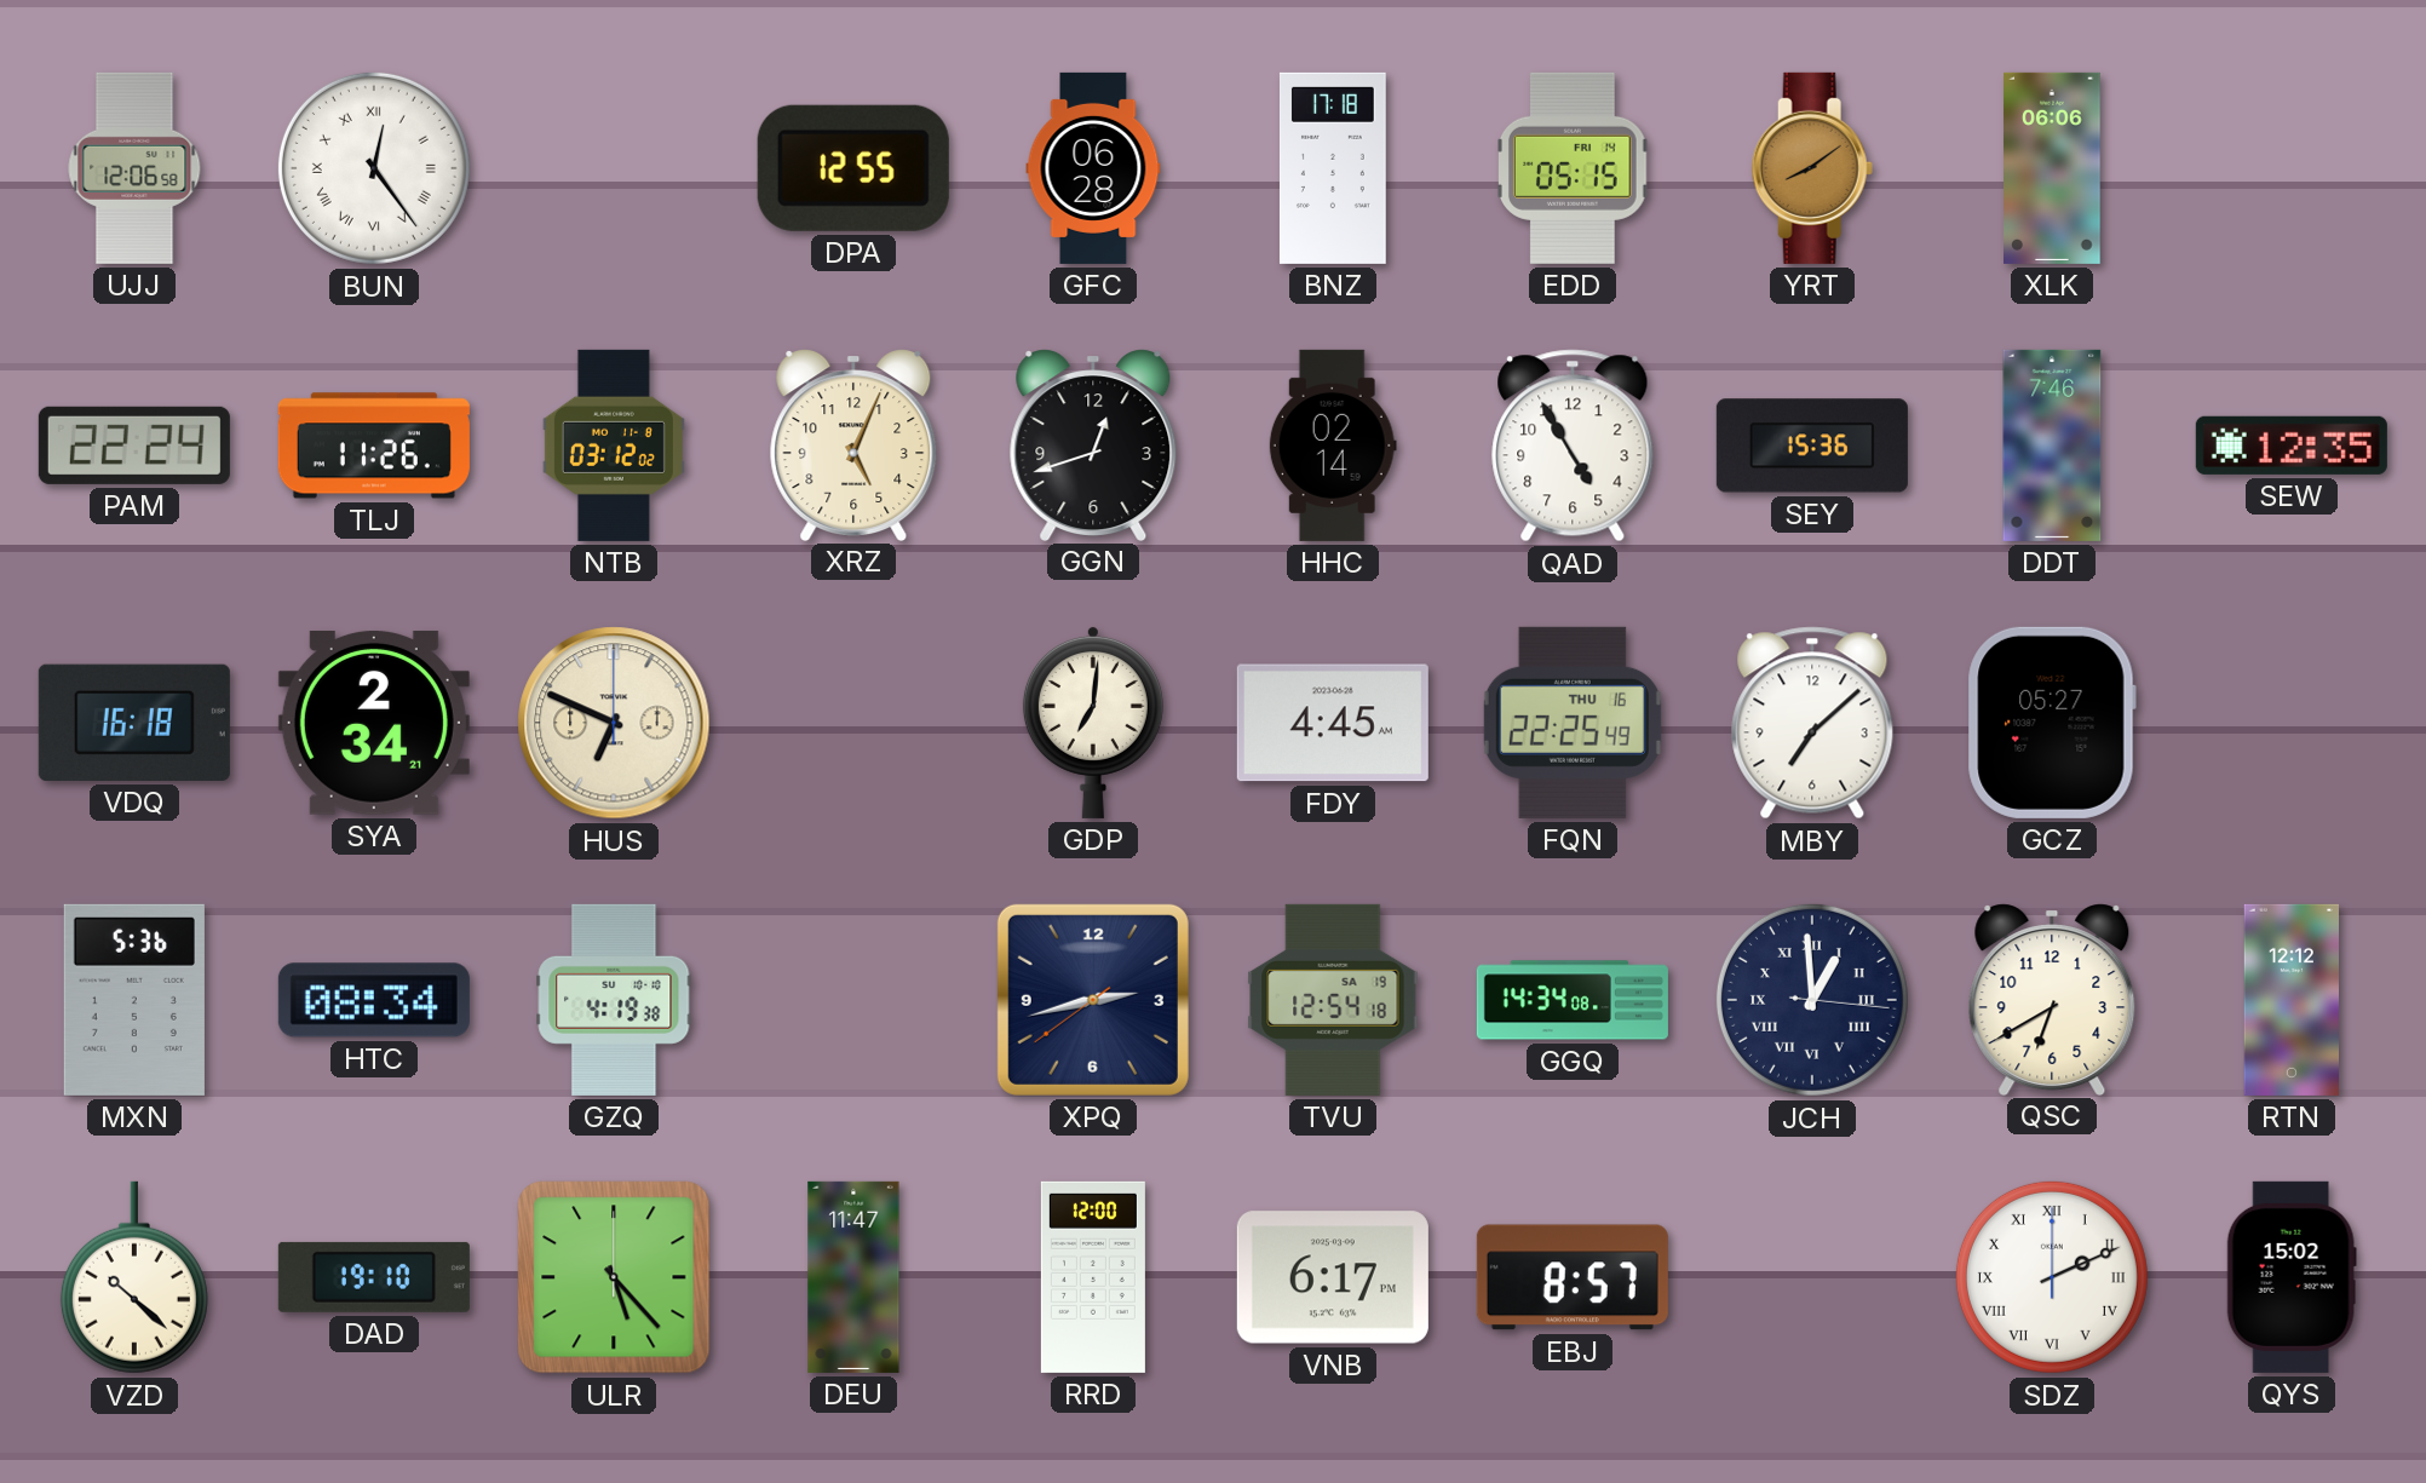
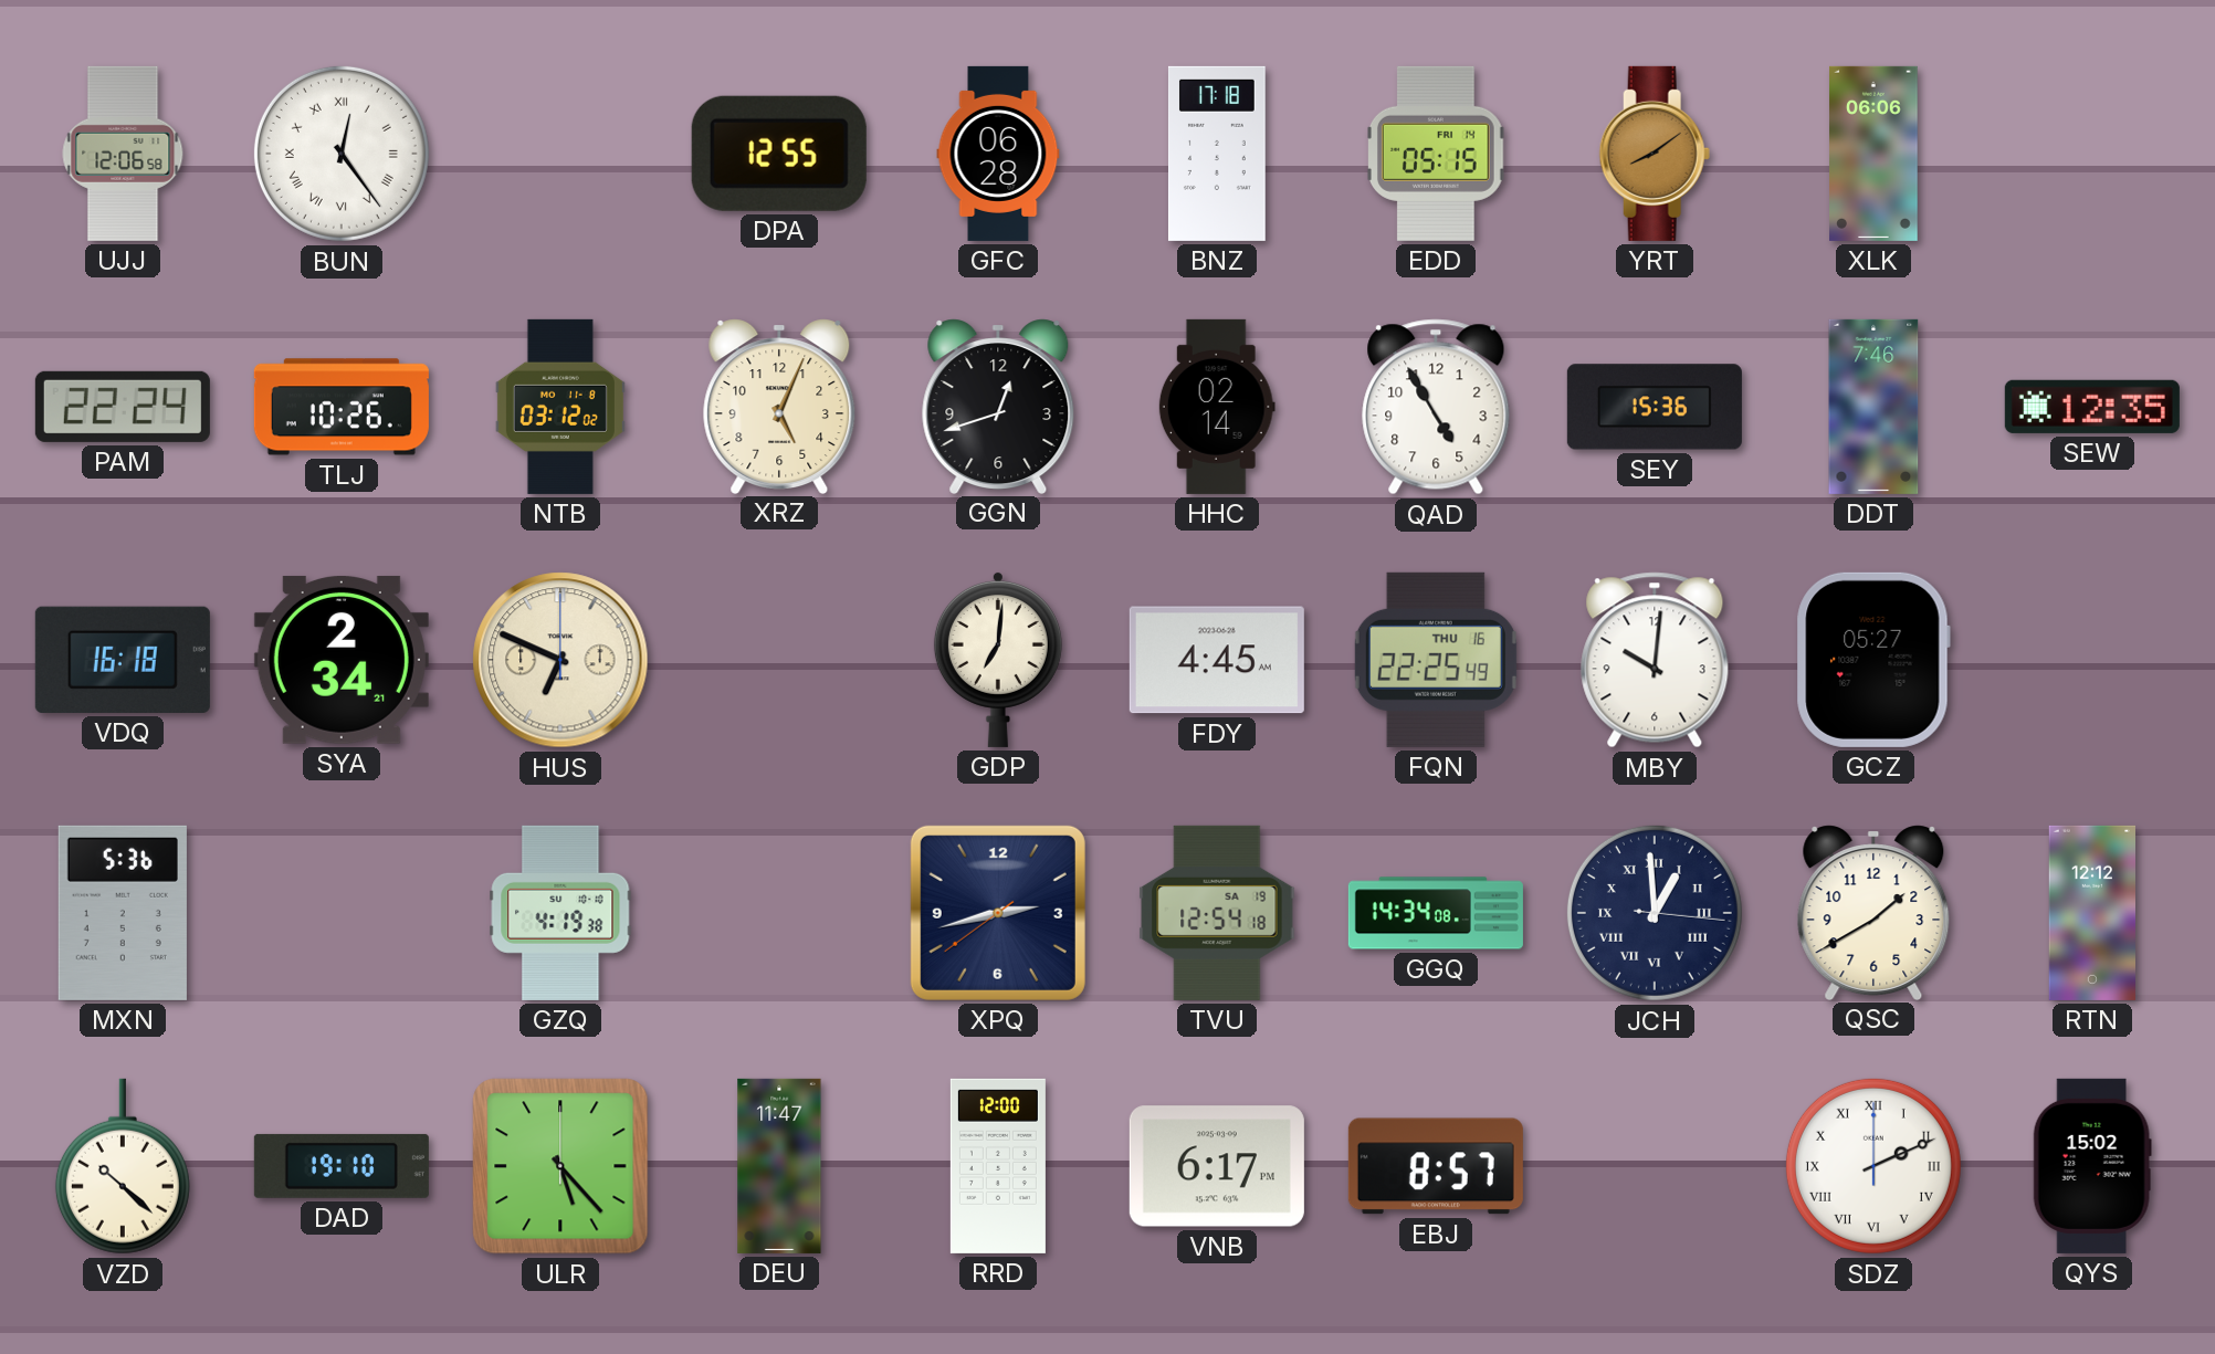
TLJ: 11:26 -> 10:26 (342, 407)
MBY: 7:08 -> 10:01 (1655, 660)
HTC: 08:34 -> none (374, 1000)
QSC: 6:40 -> 1:40 (1873, 912)
